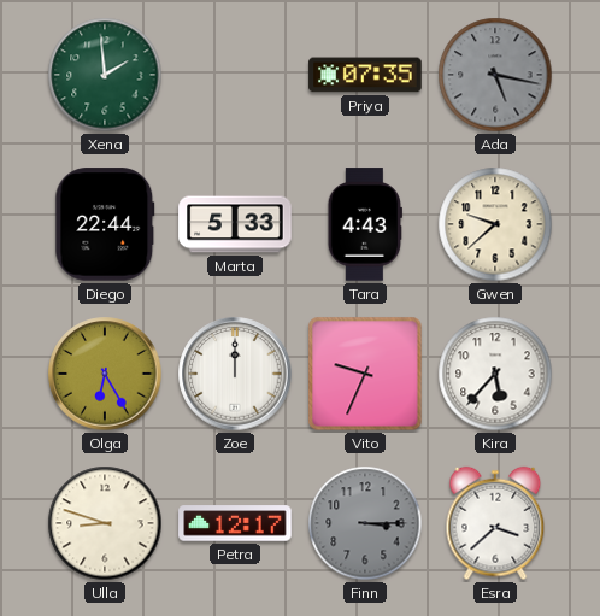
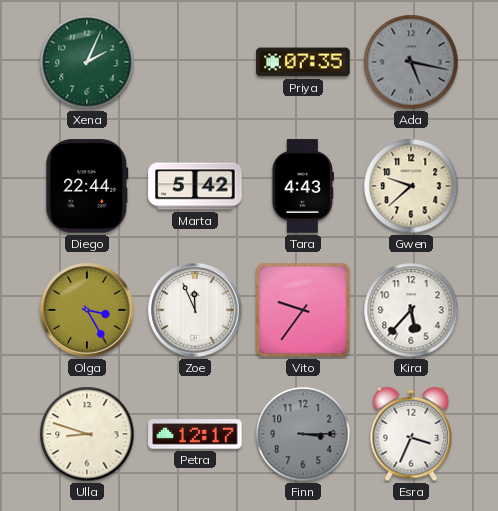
Xena: 1:59 -> 2:04 (87, 62)
Marta: 5:33 -> 5:42 (195, 186)
Olga: 6:25 -> 3:25 (87, 310)
Zoe: 12:00 -> 11:56 (195, 310)
Vito: 9:34 -> 9:36 (303, 310)
Esra: 3:38 -> 3:34 (411, 434)
